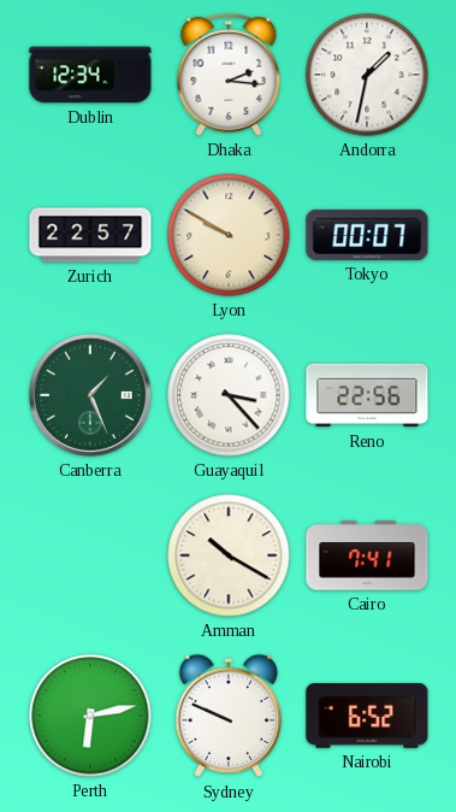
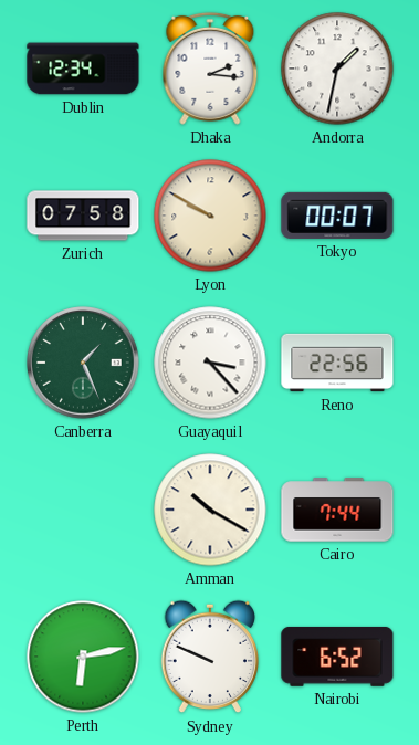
Zurich: 22:57 -> 07:58 (83, 216)
Cairo: 7:41 -> 7:44 (337, 510)
